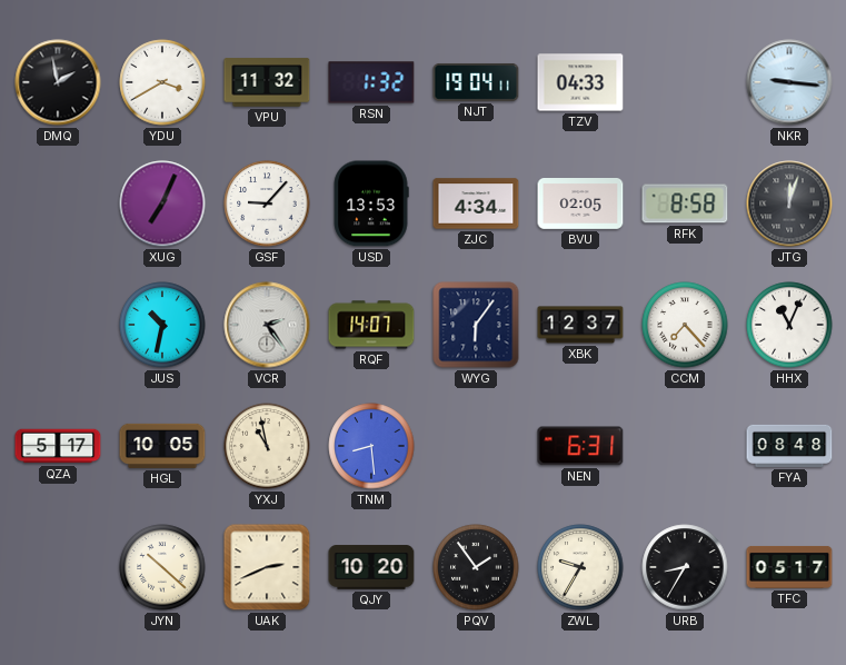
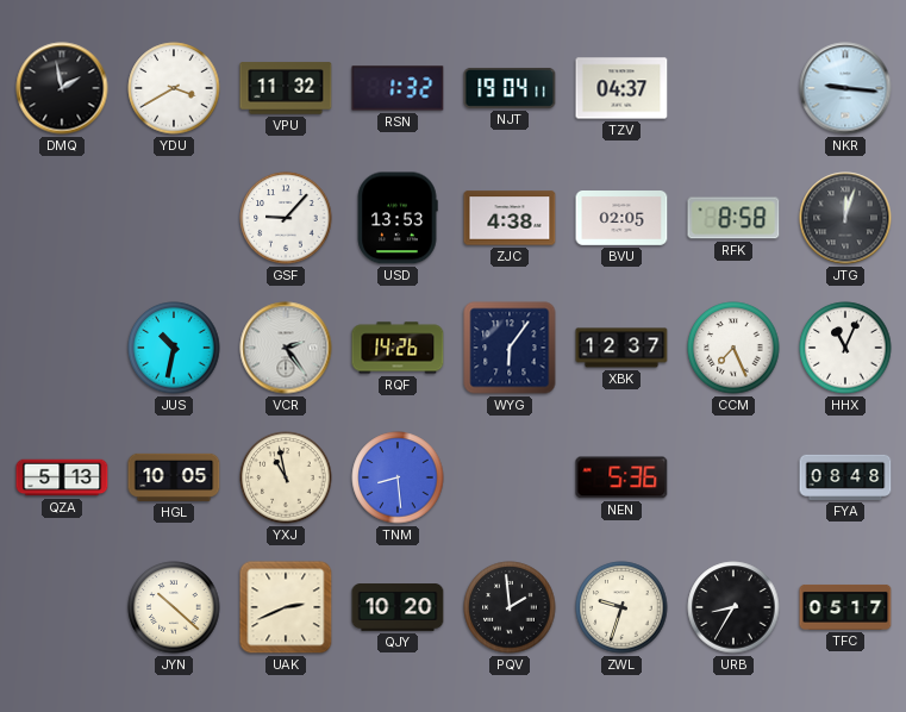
TZV: 04:33 -> 04:37 (621, 88)
XUG: 7:04 -> none (162, 204)
ZJC: 4:34 -> 4:38 (510, 218)
RQF: 14:07 -> 14:26 (398, 348)
CCM: 7:23 -> 7:26 (733, 348)
QZA: 5:17 -> 5:13 (62, 477)
NEN: 6:31 -> 5:36 (621, 477)
PQV: 1:54 -> 1:59 (510, 607)
ZWL: 9:35 -> 9:33 (621, 607)
